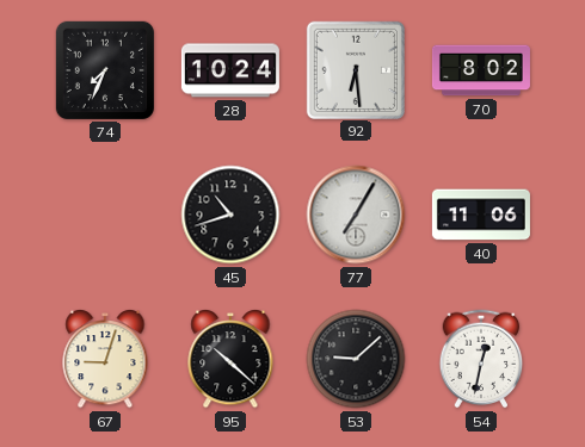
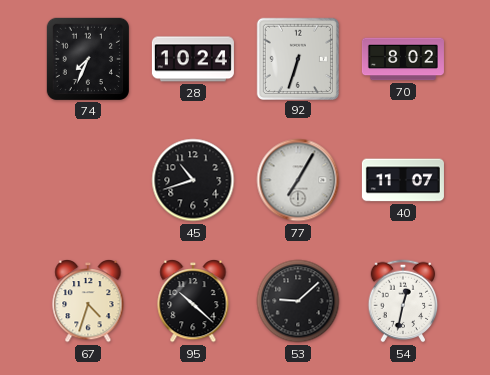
92: 6:29 -> 6:33 (297, 58)
40: 11:06 -> 11:07 (403, 180)
67: 9:03 -> 4:33 (88, 302)
